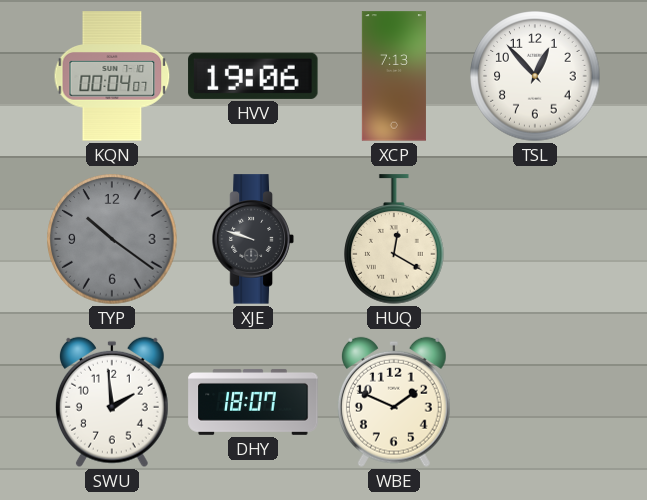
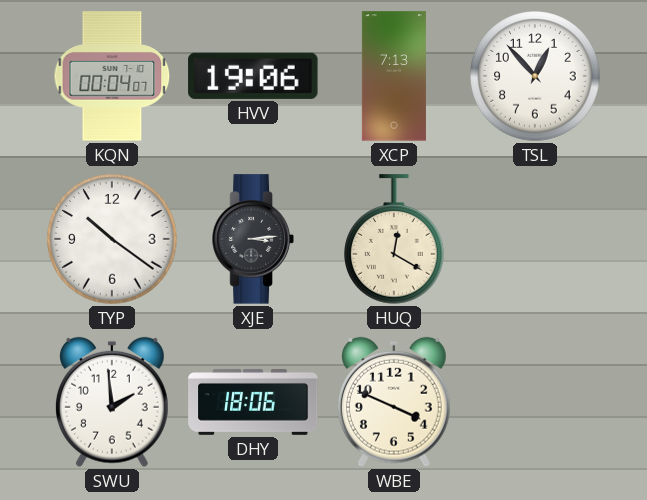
TYP dial: grey -> white (112, 239)
XJE: 9:48 -> 3:14 (253, 239)
DHY: 18:07 -> 18:06 (253, 402)
WBE: 1:49 -> 3:49 (394, 402)
